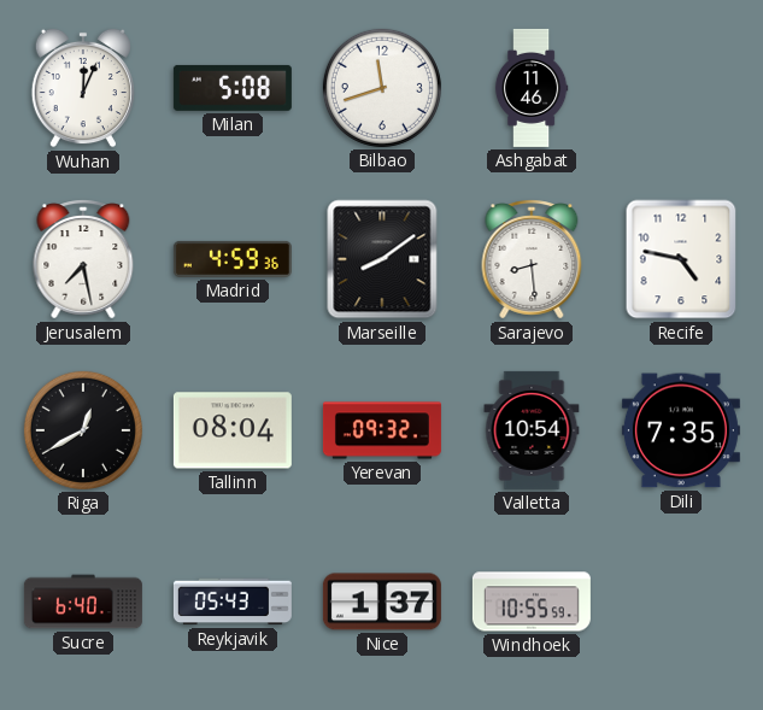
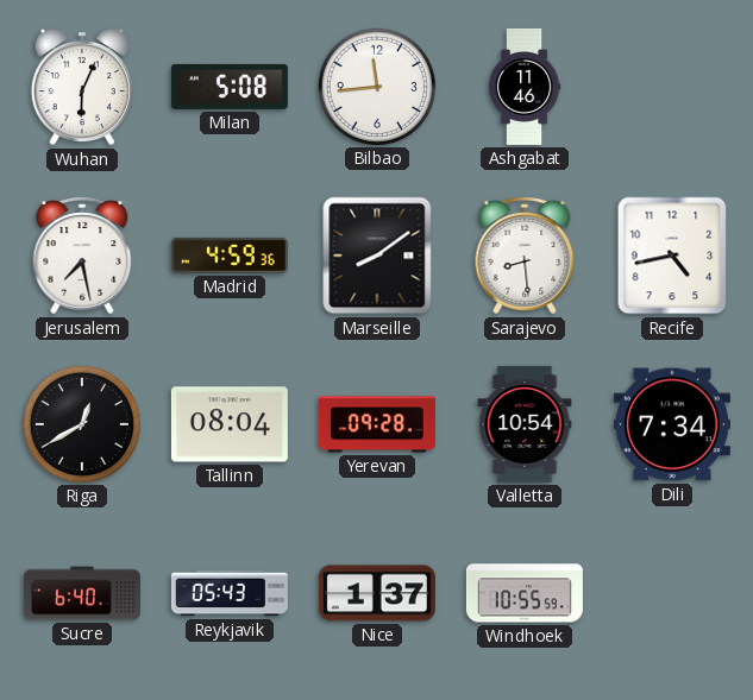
Wuhan: 12:04 -> 6:04 (82, 87)
Bilbao: 11:42 -> 11:44 (377, 87)
Recife: 4:47 -> 4:43 (672, 256)
Yerevan: 09:32 -> 09:28 (377, 424)
Dili: 7:35 -> 7:34 (672, 424)
